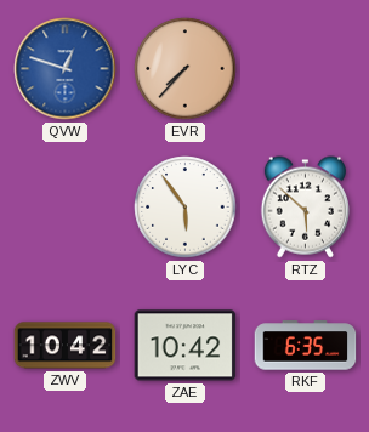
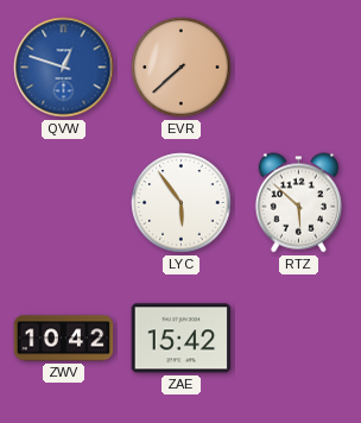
EVR: 7:37 -> 7:38 (182, 68)
ZAE: 10:42 -> 15:42 (182, 339)
RKF: 6:35 -> none (306, 346)
